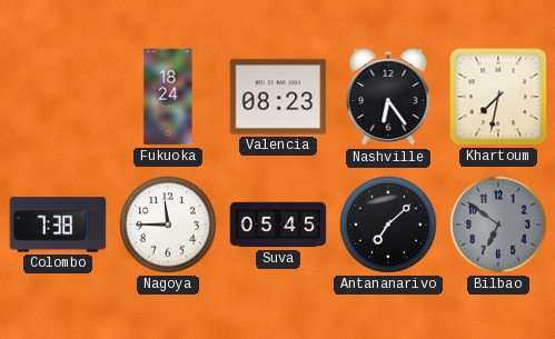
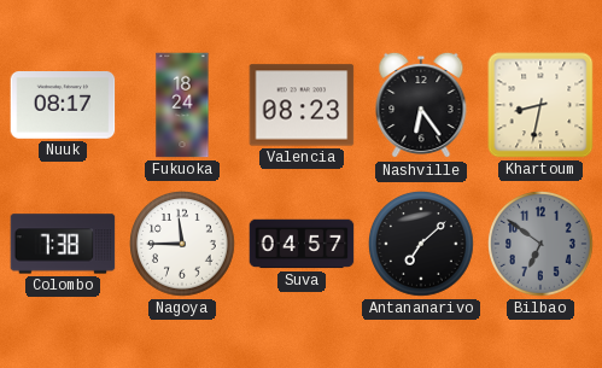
Nuuk: none -> 08:17 (63, 106)
Khartoum: 7:32 -> 8:32 (540, 105)
Suva: 05:45 -> 04:57 (302, 244)
